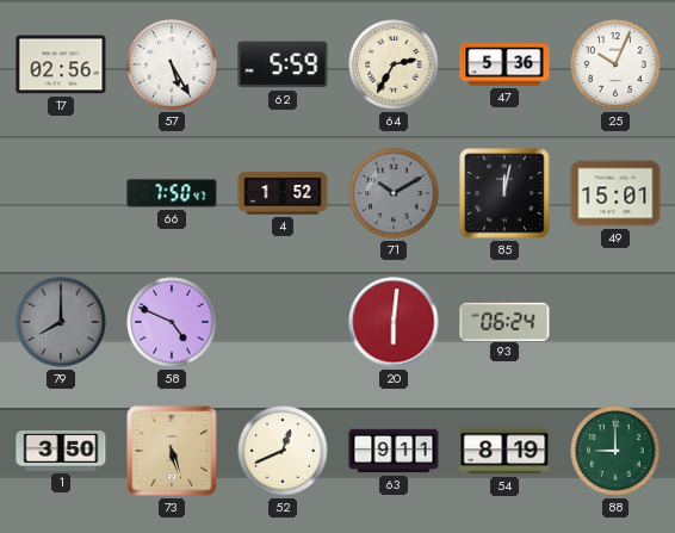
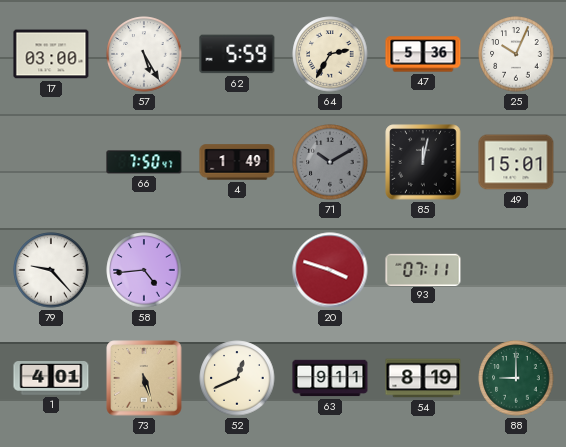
17: 02:56 -> 03:00 (51, 54)
4: 1:52 -> 1:49 (237, 162)
79: 8:00 -> 9:23 (51, 270)
79 dial: grey -> white (51, 270)
58: 4:49 -> 4:44 (144, 270)
20: 6:01 -> 3:48 (330, 270)
93: 06:24 -> 07:11 (423, 269)
1: 3:50 -> 4:01 (51, 378)
